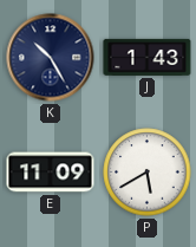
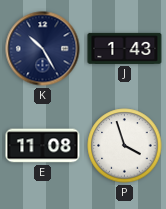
E: 11:09 -> 11:08 (43, 146)
P: 5:40 -> 3:57 (125, 146)
